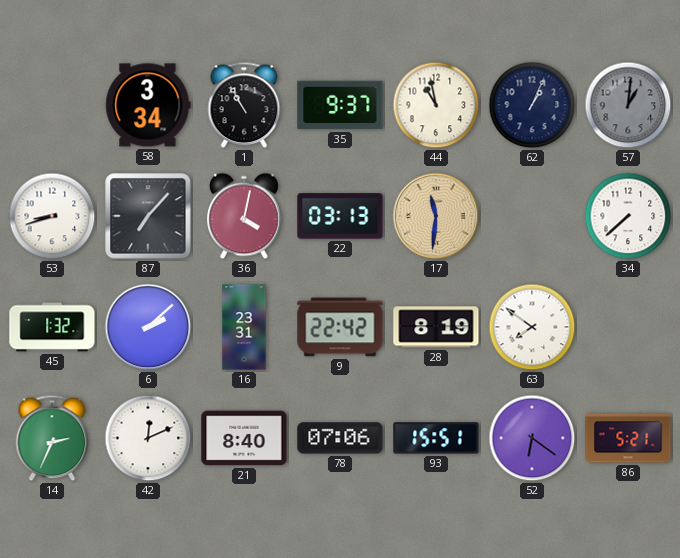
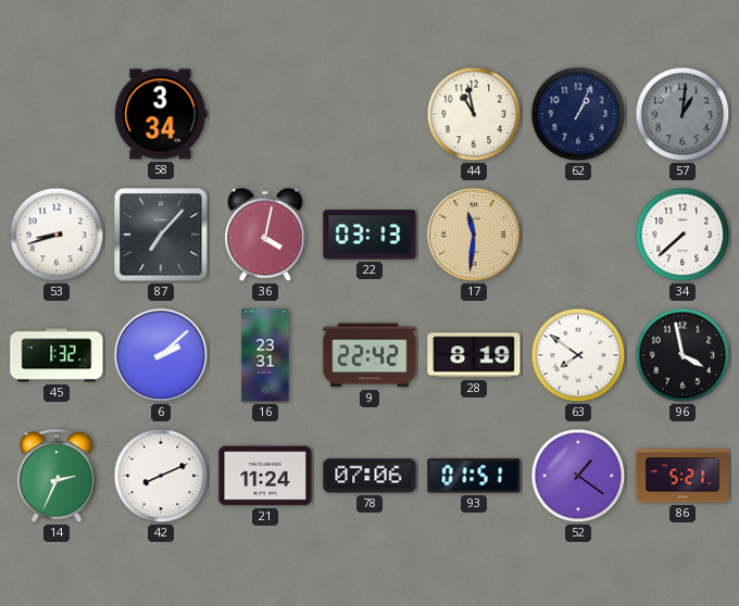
1: 10:55 -> none (244, 105)
35: 9:37 -> none (340, 105)
96: none -> 3:58 (682, 355)
42: 12:11 -> 8:11 (161, 476)
21: 8:40 -> 11:24 (265, 476)
93: 15:51 -> 01:51 (474, 476)
52: 6:21 -> 1:21 (578, 476)
